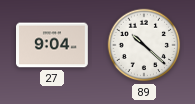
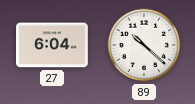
27: 9:04 -> 6:04 (53, 45)
